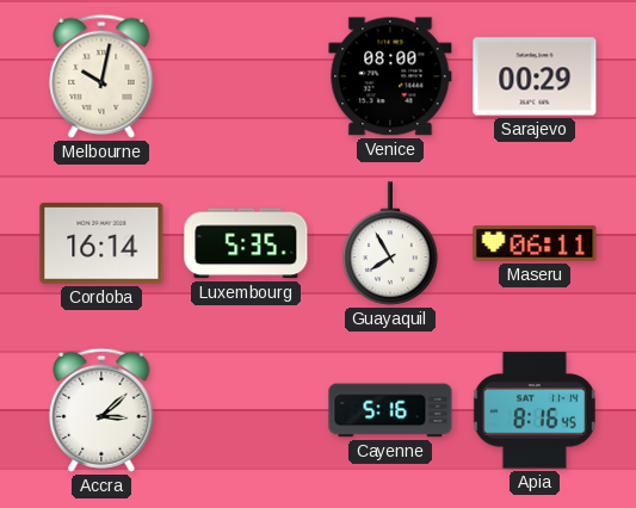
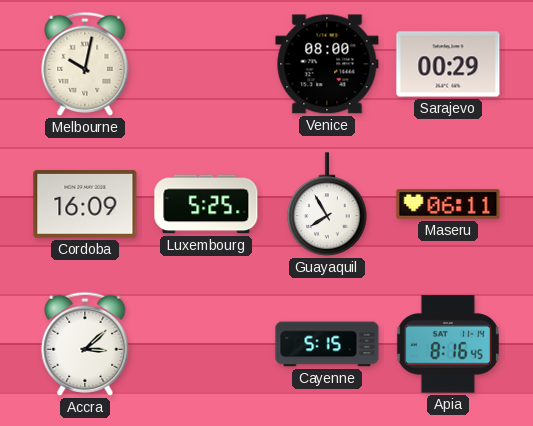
Cordoba: 16:14 -> 16:09 (85, 204)
Luxembourg: 5:35 -> 5:25 (206, 204)
Cayenne: 5:16 -> 5:15 (327, 344)
